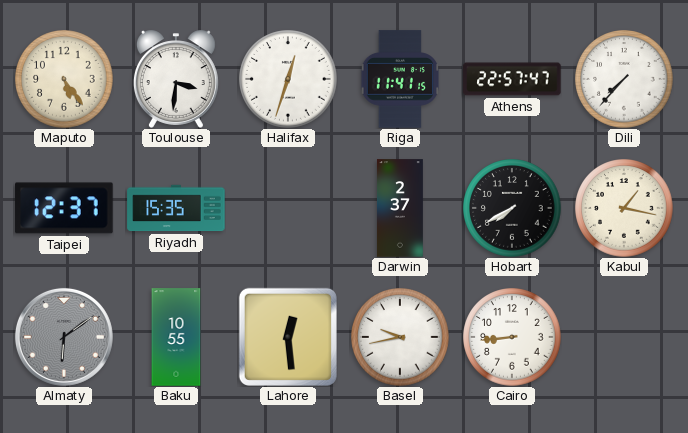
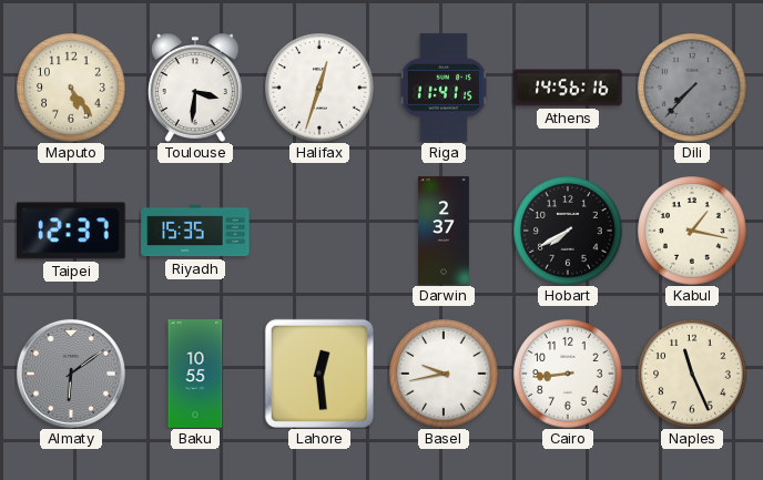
Athens: 22:57 -> 14:56 (568, 88)
Dili dial: white -> grey (692, 88)
Naples: none -> 11:26 (692, 374)
